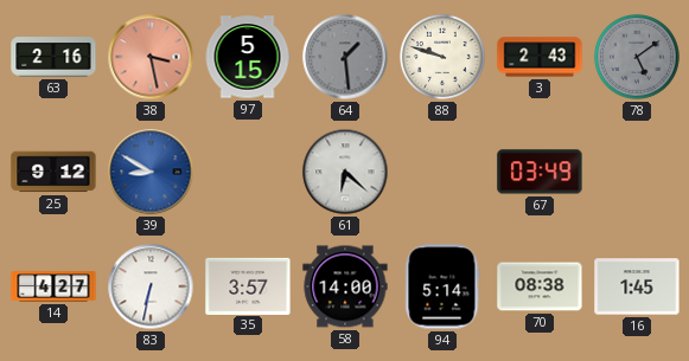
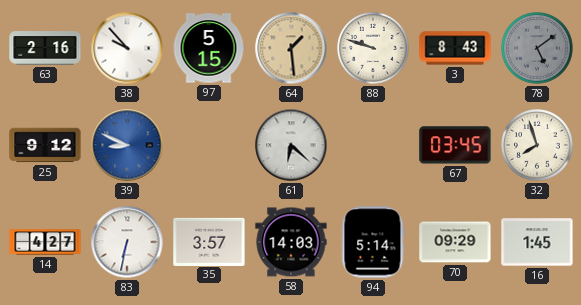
38: 3:28 -> 9:53 (127, 48)
38 dial: salmon -> white (127, 48)
64 dial: grey -> champagne (291, 48)
3: 2:43 -> 8:43 (455, 48)
39: 8:50 -> 8:49 (127, 145)
67: 03:49 -> 03:45 (455, 145)
32: none -> 7:57 (538, 146)
58: 14:00 -> 14:03 (291, 242)
70: 08:38 -> 09:29 (455, 242)
